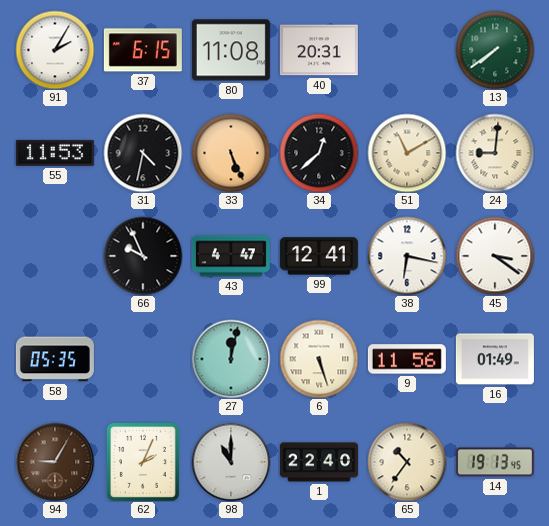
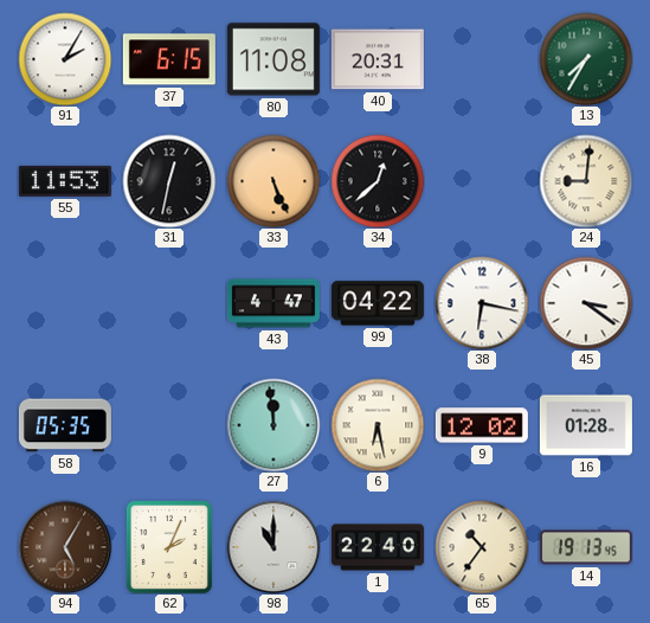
13: 7:39 -> 7:35 (586, 59)
31: 4:32 -> 12:32 (169, 181)
51: 11:10 -> none (407, 153)
66: 9:56 -> none (143, 256)
99: 12:41 -> 04:22 (378, 303)
27: 12:02 -> 11:59 (273, 425)
6: 5:27 -> 6:28 (378, 425)
9: 11:56 -> 12:02 (482, 425)
16: 01:49 -> 01:28 (586, 425)
94: 9:05 -> 5:05 (65, 547)
